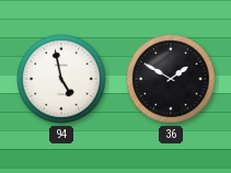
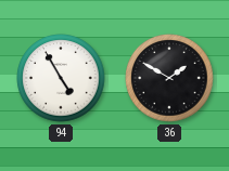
94: 4:58 -> 4:55 (61, 78)
